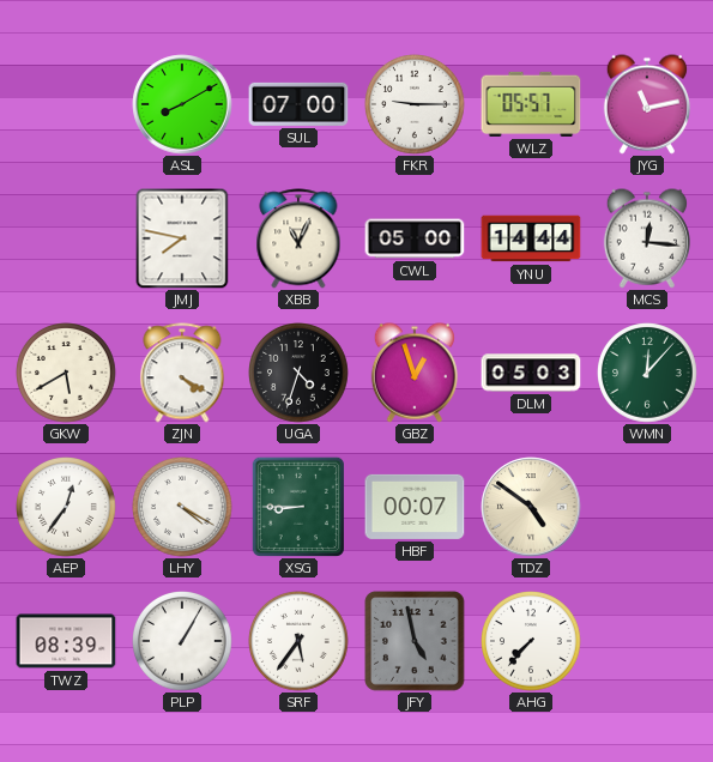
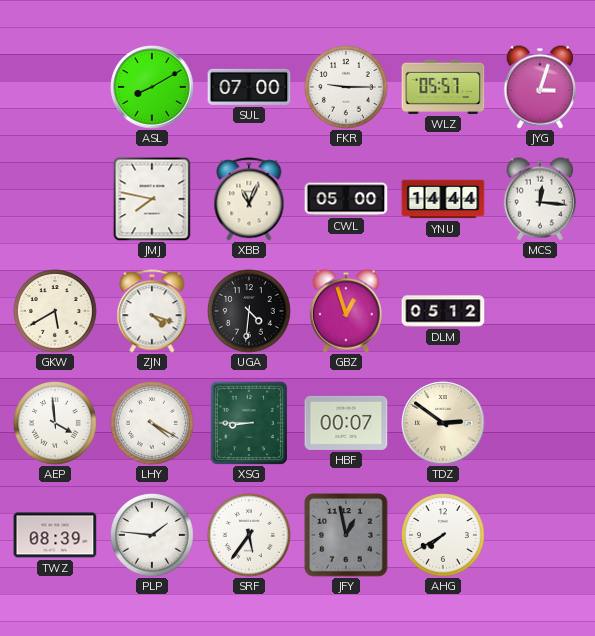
JYG: 11:13 -> 3:03 (540, 87)
ZJN: 4:20 -> 4:18 (152, 311)
UGA: 4:33 -> 4:31 (249, 311)
DLM: 05:03 -> 05:12 (443, 311)
WMN: 12:07 -> none (647, 373)
AEP: 12:36 -> 3:59 (55, 423)
TDZ: 4:51 -> 2:51 (443, 423)
PLP: 1:05 -> 1:46 (152, 535)
JFY: 4:58 -> 12:58 (346, 535)
AHG: 7:37 -> 7:40 (443, 535)
